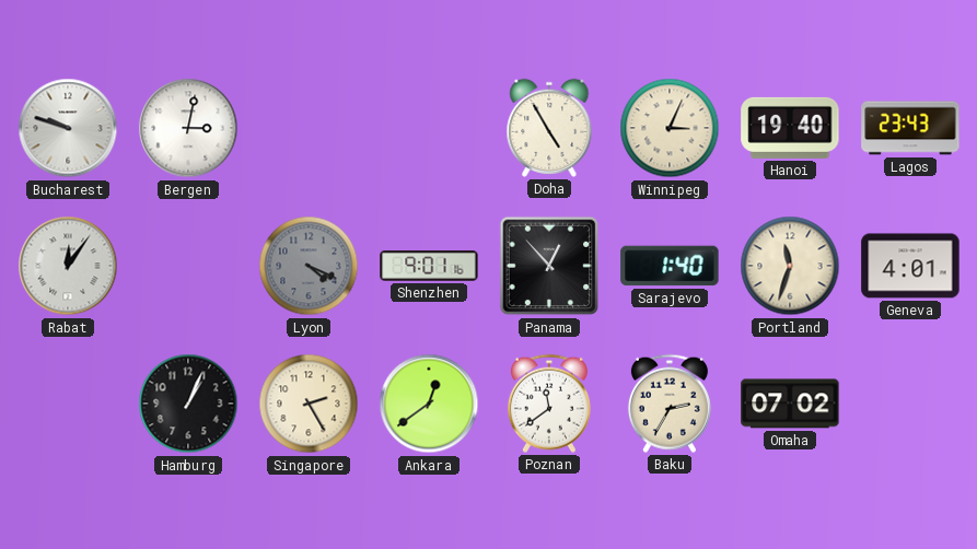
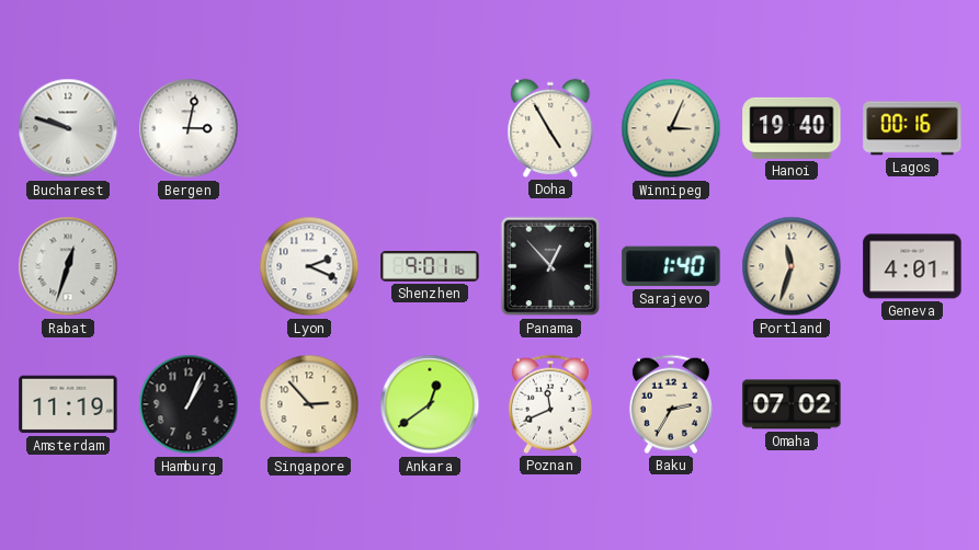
Lagos: 23:43 -> 00:16 (912, 128)
Rabat: 12:06 -> 12:33 (68, 266)
Lyon: 4:19 -> 2:19 (309, 266)
Lyon dial: grey -> white (309, 266)
Amsterdam: none -> 11:19 (68, 404)
Singapore: 2:25 -> 2:53 (309, 404)
Poznan: 11:39 -> 11:41 (550, 404)
